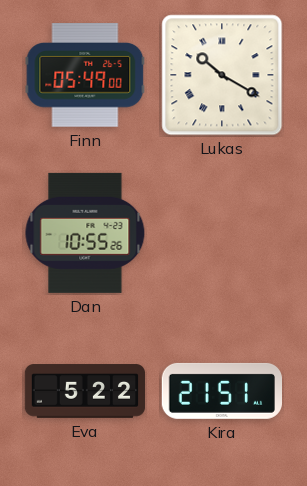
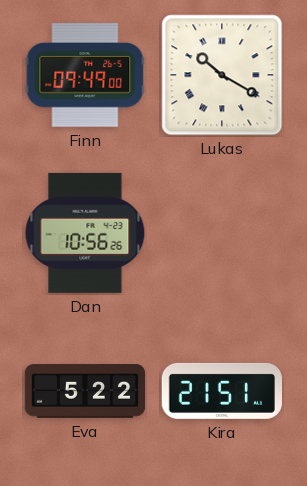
Finn: 05:49 -> 09:49 (85, 75)
Dan: 10:55 -> 10:56 (85, 233)
